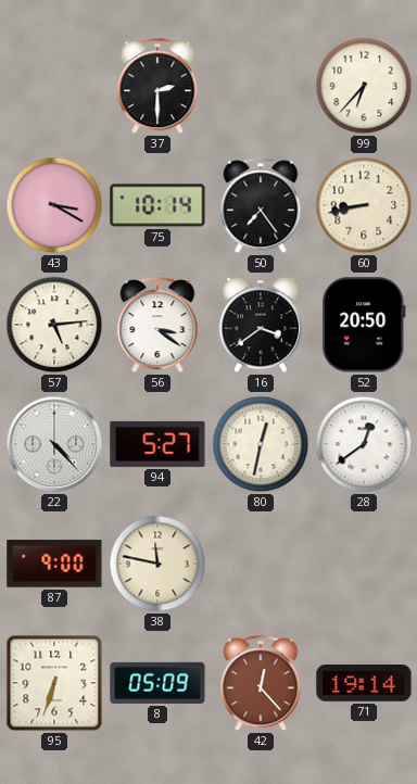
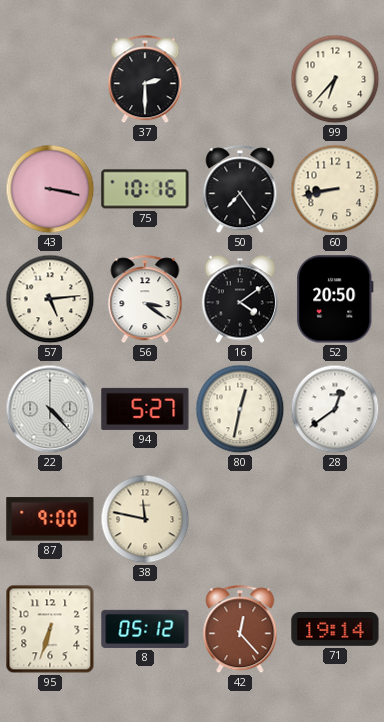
43: 3:20 -> 3:17 (50, 189)
75: 10:14 -> 10:16 (145, 189)
16: 3:39 -> 4:09 (240, 299)
8: 05:09 -> 05:12 (145, 629)
